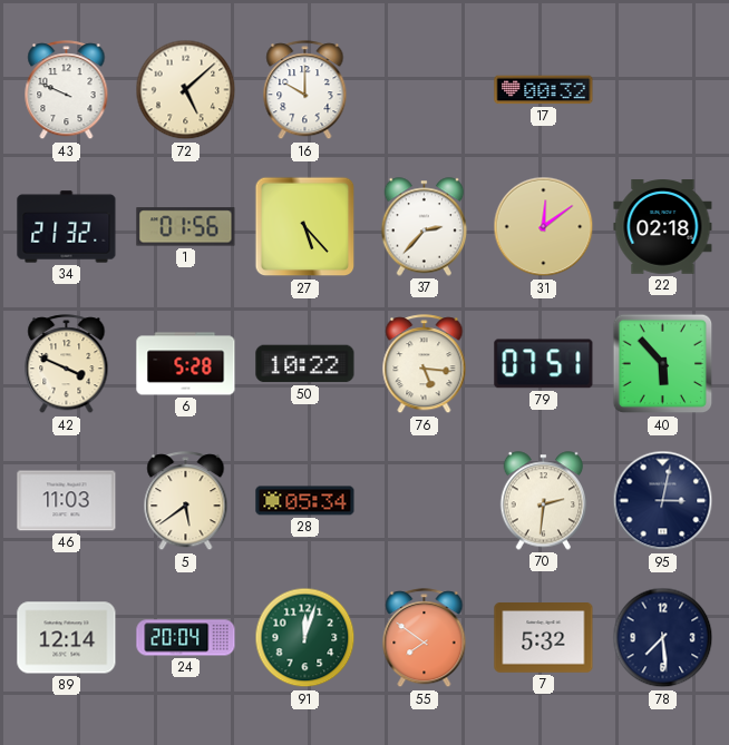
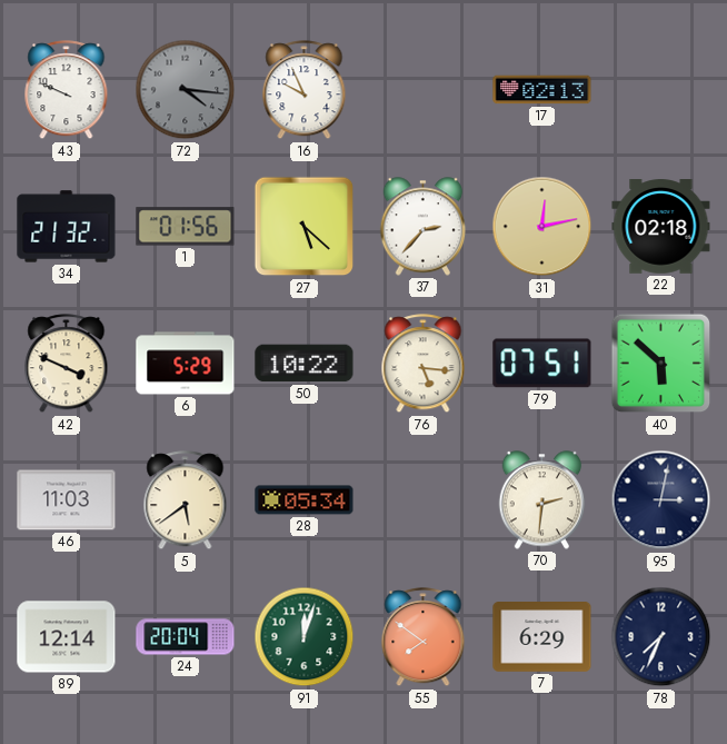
72: 5:08 -> 4:16 (186, 90)
72 dial: cream -> grey (186, 90)
16: 10:00 -> 9:56 (305, 90)
17: 00:32 -> 02:13 (542, 90)
27: 5:23 -> 5:22 (305, 227)
31: 12:09 -> 12:13 (542, 227)
6: 5:28 -> 5:29 (186, 364)
40: 5:53 -> 5:52 (661, 364)
7: 5:32 -> 6:29 (542, 637)
78: 7:29 -> 7:34 (661, 637)
